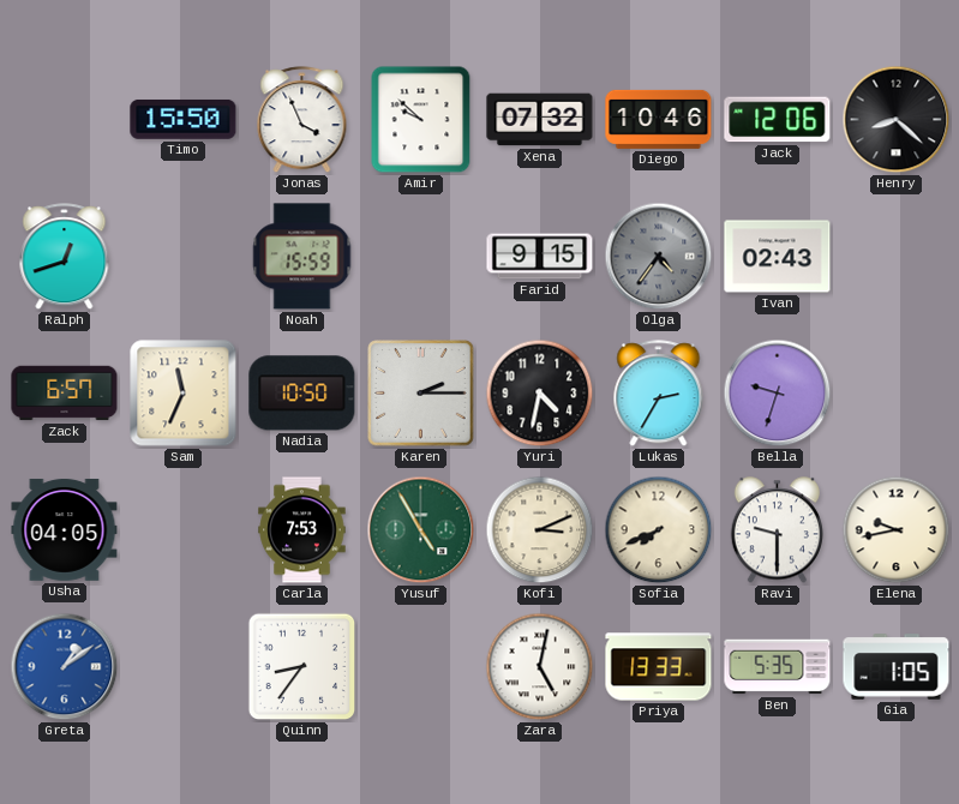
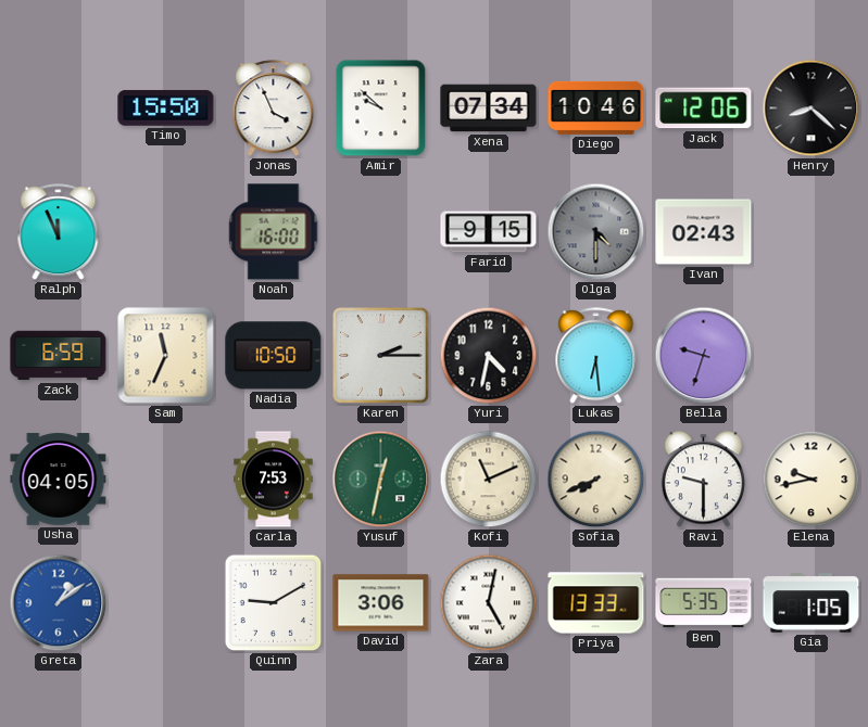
Xena: 07:32 -> 07:34 (489, 109)
Ralph: 12:42 -> 11:56 (59, 232)
Noah: 15:59 -> 16:00 (274, 232)
Olga: 4:36 -> 4:30 (596, 232)
Zack: 6:57 -> 6:59 (59, 356)
Lukas: 2:35 -> 6:29 (596, 356)
Yusuf: 4:55 -> 12:32 (381, 480)
Kofi: 3:11 -> 11:11 (489, 480)
Quinn: 8:36 -> 9:10 (274, 603)
David: none -> 3:06 (381, 603)
